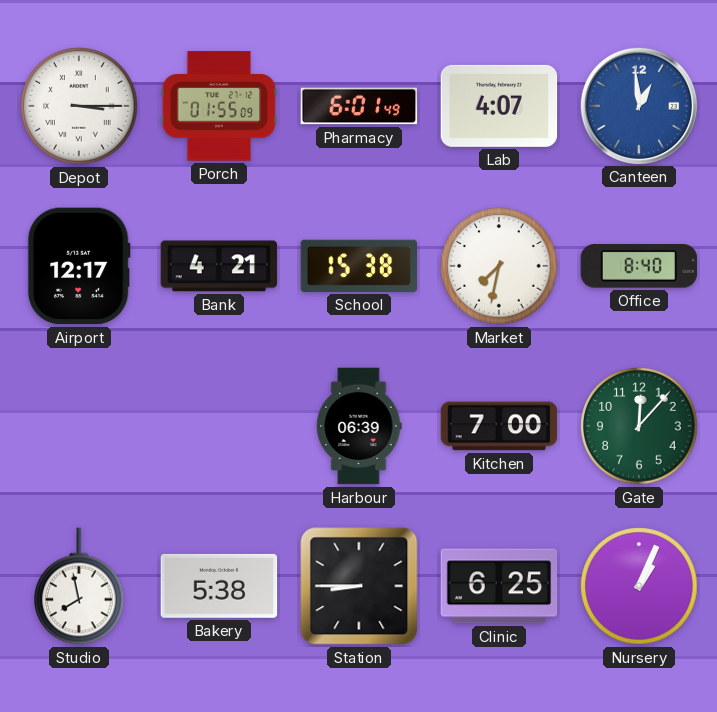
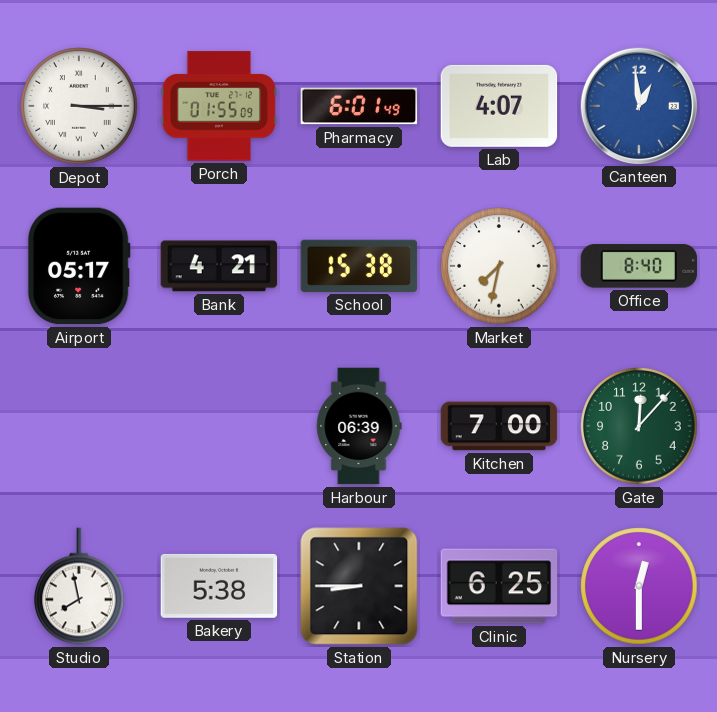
Airport: 12:17 -> 05:17 (79, 266)
Nursery: 1:04 -> 12:30 (639, 586)
